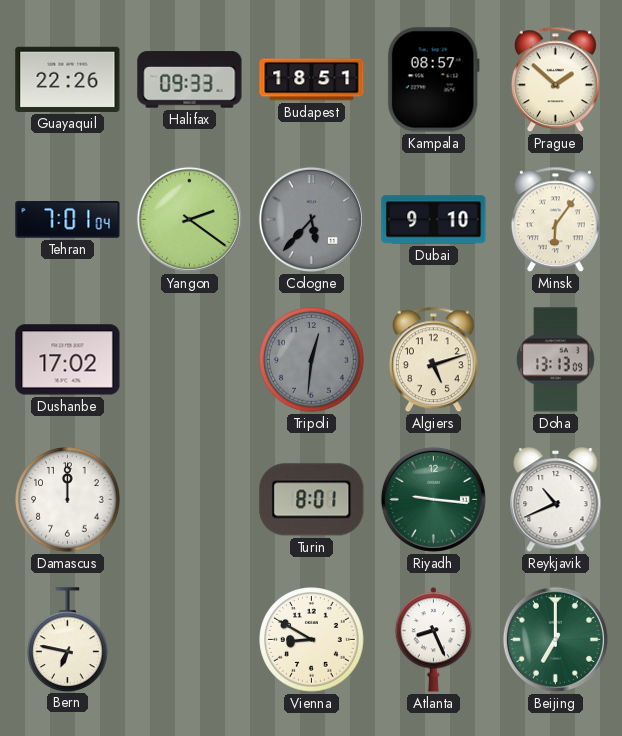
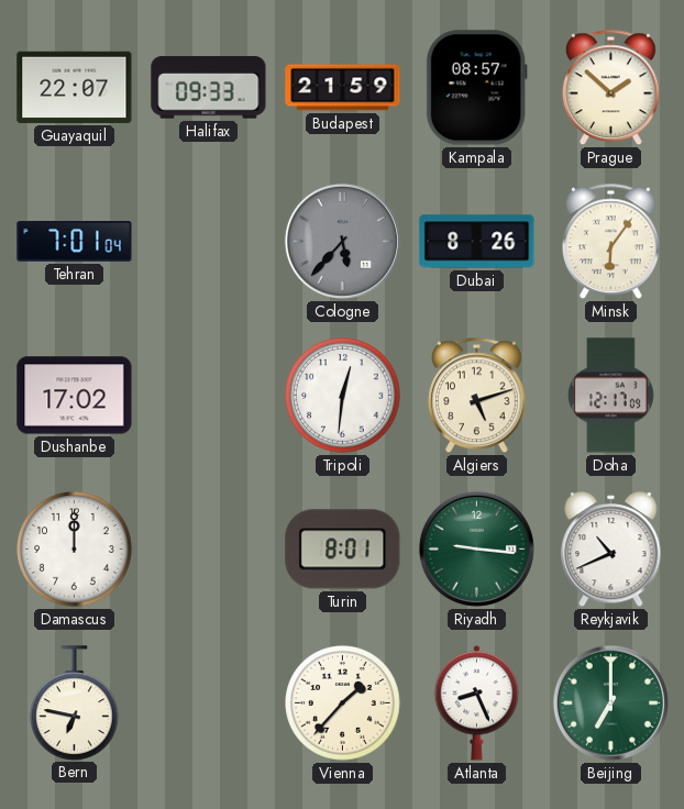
Guayaquil: 22:26 -> 22:07 (75, 87)
Budapest: 18:51 -> 21:59 (343, 88)
Yangon: 2:21 -> none (189, 219)
Dubai: 9:10 -> 8:26 (477, 242)
Tripoli dial: grey -> white (343, 396)
Doha: 13:13 -> 12:17 (611, 396)
Vienna: 8:50 -> 1:37 (343, 703)
